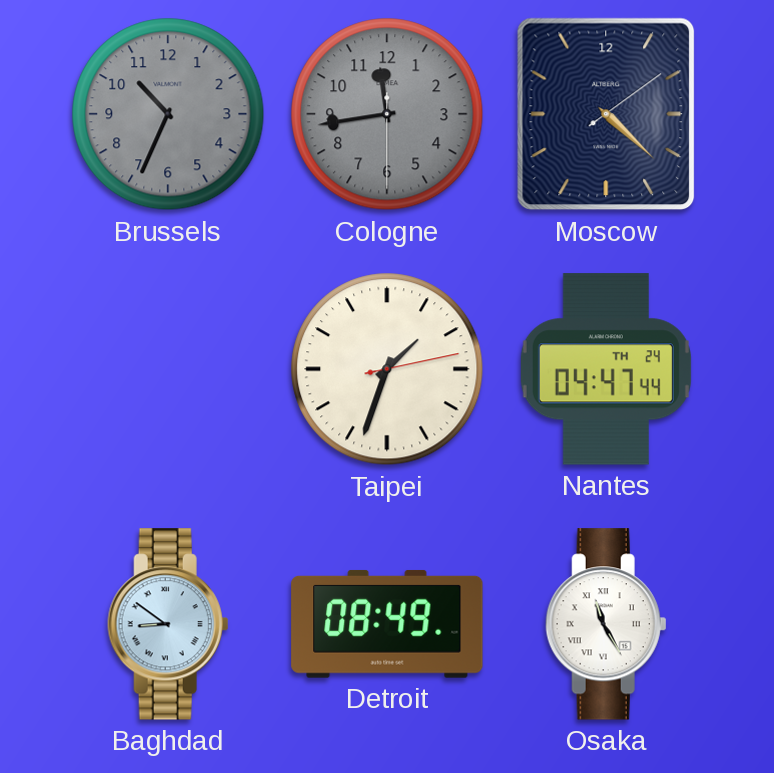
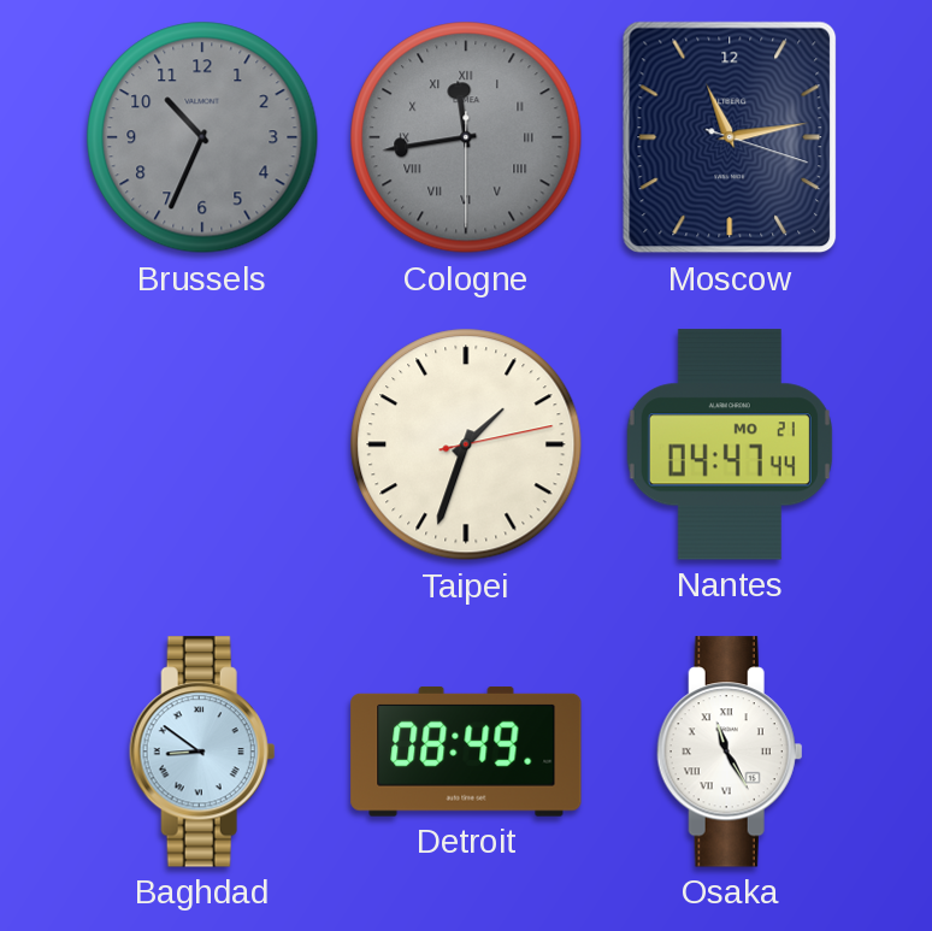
Cologne numerals: Arabic -> Roman (466, 137)
Moscow: 4:22 -> 11:13 (730, 137)
Nantes date: TH 24 -> MO 21 (730, 444)
